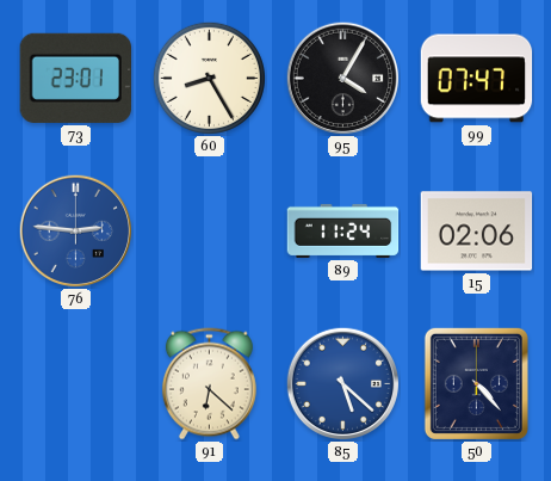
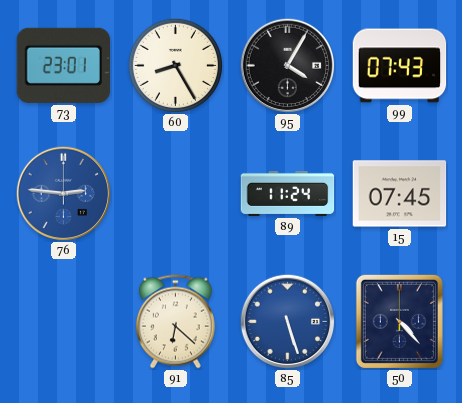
99: 07:47 -> 07:43 (400, 66)
15: 02:06 -> 07:45 (400, 194)
85: 5:22 -> 5:27 (287, 321)
